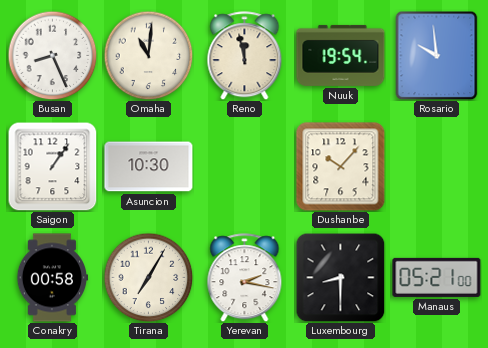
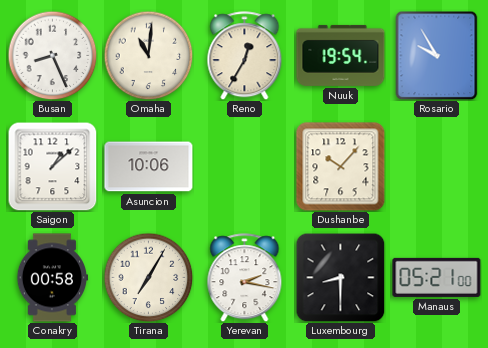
Reno: 11:58 -> 12:35 (245, 56)
Rosario: 9:59 -> 9:55 (437, 55)
Saigon: 1:06 -> 1:08 (52, 166)
Asuncion: 10:30 -> 10:06 (149, 167)
